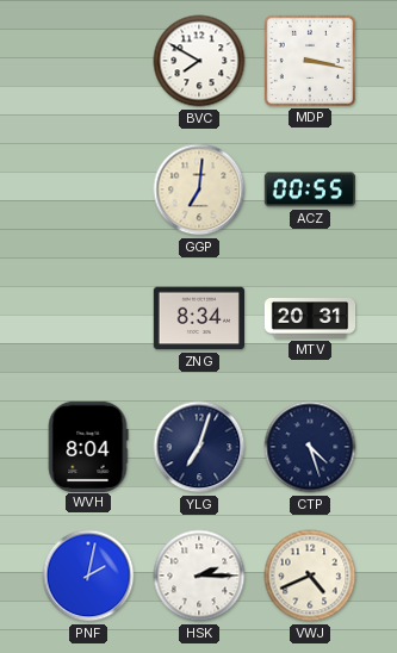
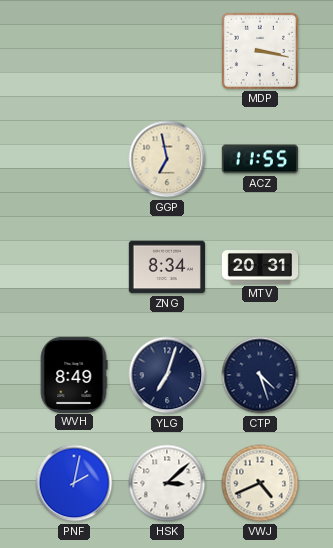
BVC: 7:50 -> none (199, 61)
GGP: 7:01 -> 6:58 (167, 159)
ACZ: 00:55 -> 11:55 (259, 159)
WVH: 8:04 -> 8:49 (74, 374)
HSK: 2:15 -> 3:08 (167, 483)
